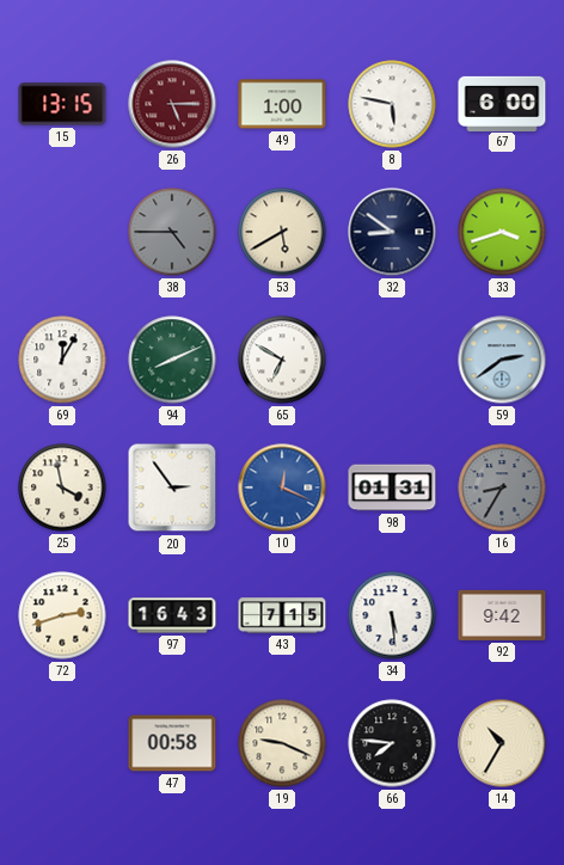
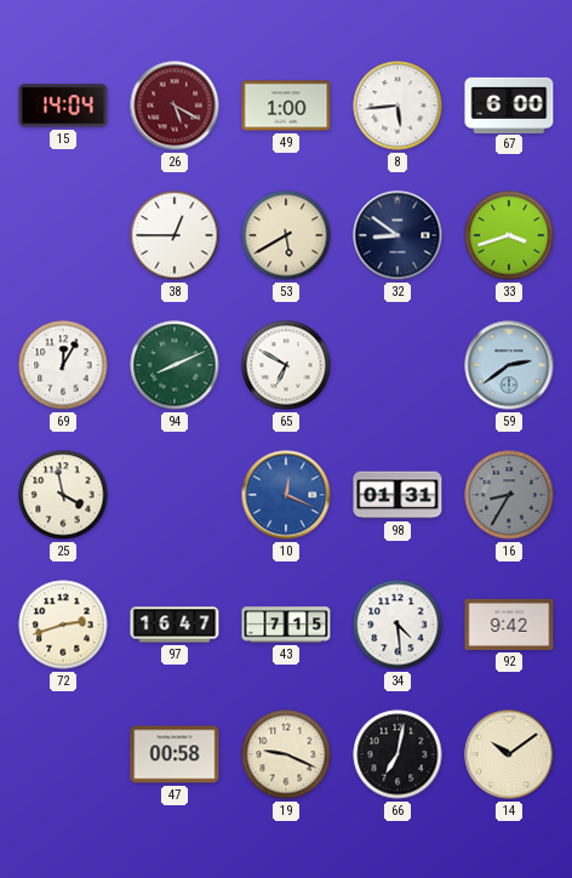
15: 13:15 -> 14:04 (63, 106)
26: 5:15 -> 5:20 (175, 106)
8: 5:47 -> 5:44 (397, 106)
38: 4:45 -> 12:45 (175, 235)
38 dial: grey -> white (175, 235)
20: 2:54 -> none (172, 487)
97: 16:43 -> 16:47 (175, 625)
34: 5:29 -> 4:29 (397, 625)
66: 7:46 -> 7:02 (397, 754)
14: 10:35 -> 10:09 (509, 754)
